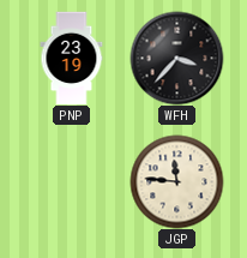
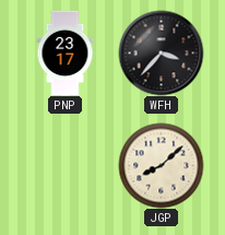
PNP: 23:19 -> 23:17 (66, 52)
JGP: 11:46 -> 8:08 (161, 165)
